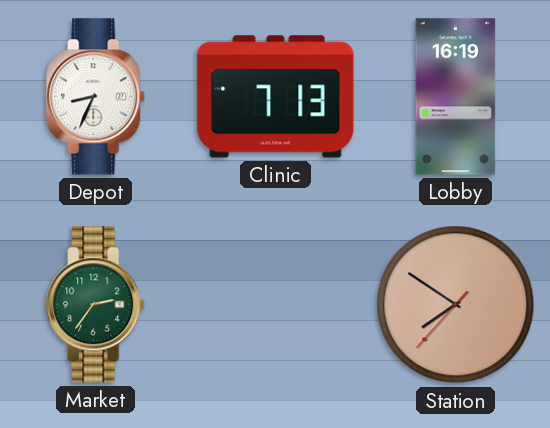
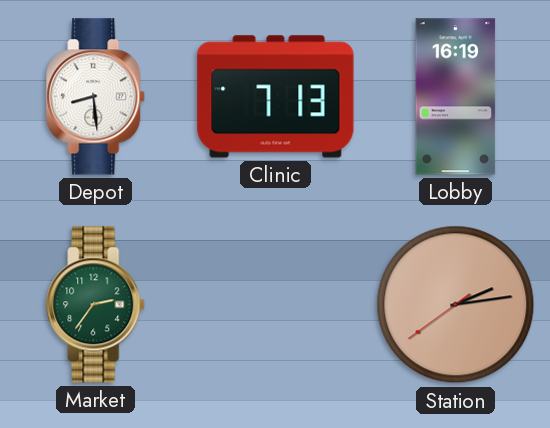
Depot: 8:34 -> 8:29 (96, 97)
Station: 7:50 -> 2:13 (456, 305)
